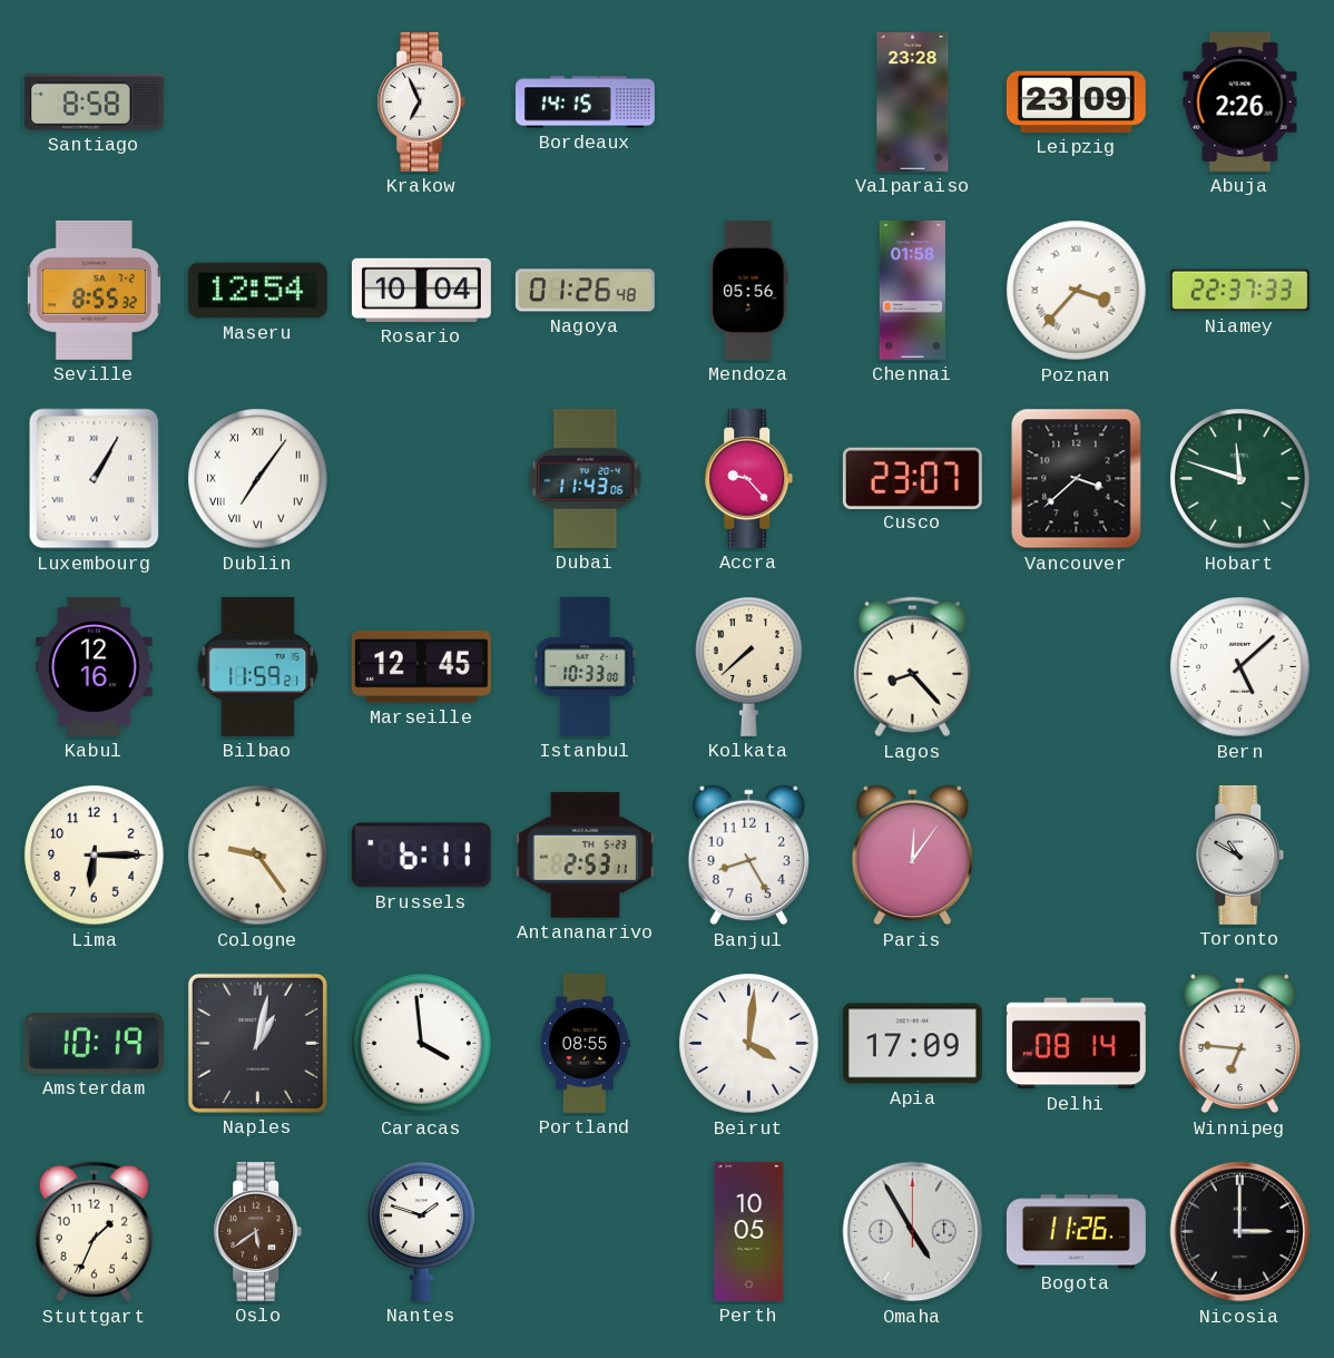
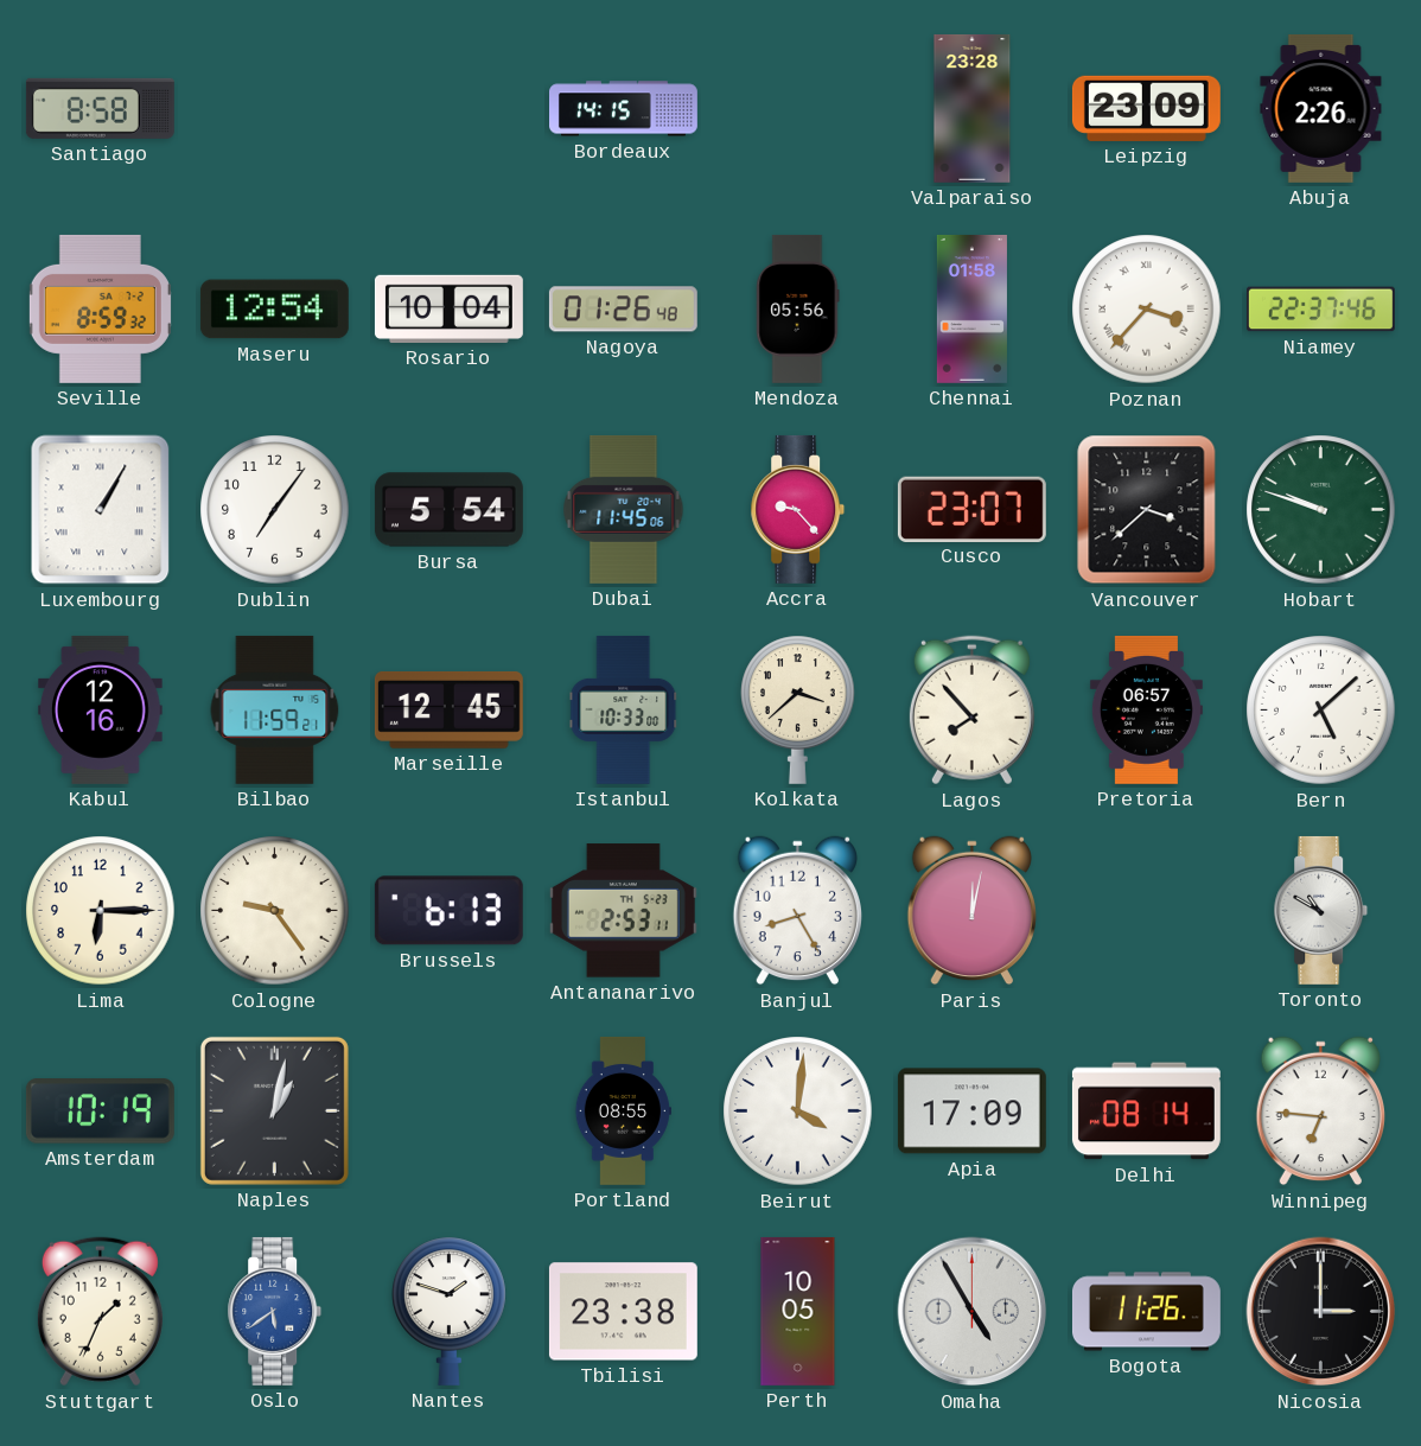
Krakow: 6:56 -> none (422, 101)
Seville: 8:55 -> 8:59 (100, 308)
Niamey: 22:37:33 -> 22:37:46 (1320, 310)
Dublin numerals: Roman -> Arabic (275, 510)
Bursa: none -> 5:54 (448, 510)
Dubai: 11:43 -> 11:45 (624, 509)
Hobart: 11:48 -> 9:48 (1321, 510)
Kolkata: 7:38 -> 3:38 (798, 709)
Lagos: 8:23 -> 7:53 (971, 711)
Pretoria: none -> 06:57 (1146, 709)
Brussels: 6:11 -> 6:13 (448, 911)
Paris: 12:06 -> 12:02 (971, 911)
Caracas: 3:59 -> none (422, 1044)
Oslo dial: brown -> blue (275, 1311)
Tbilisi: none -> 23:38 (623, 1312)
